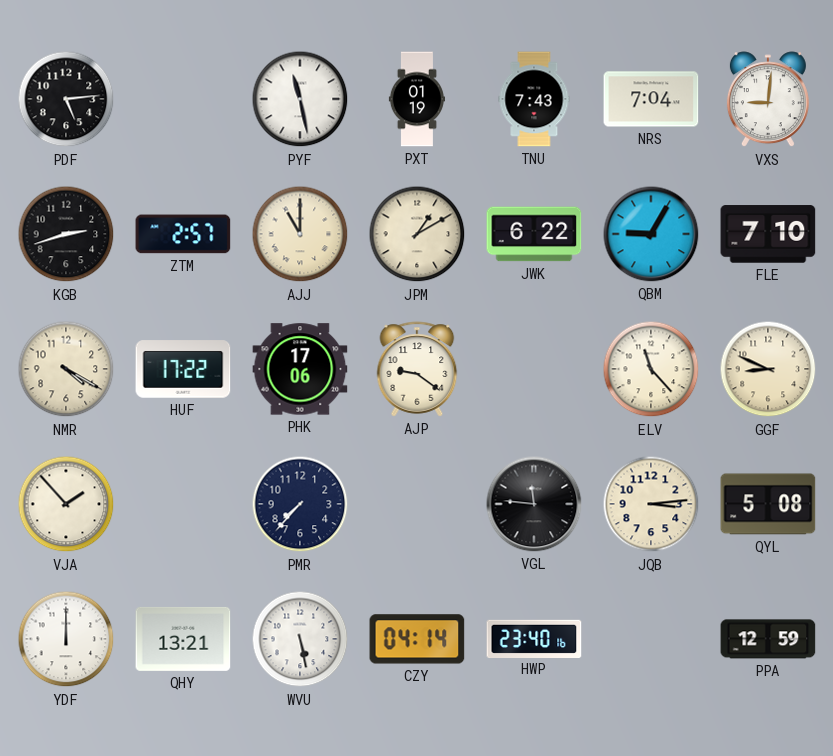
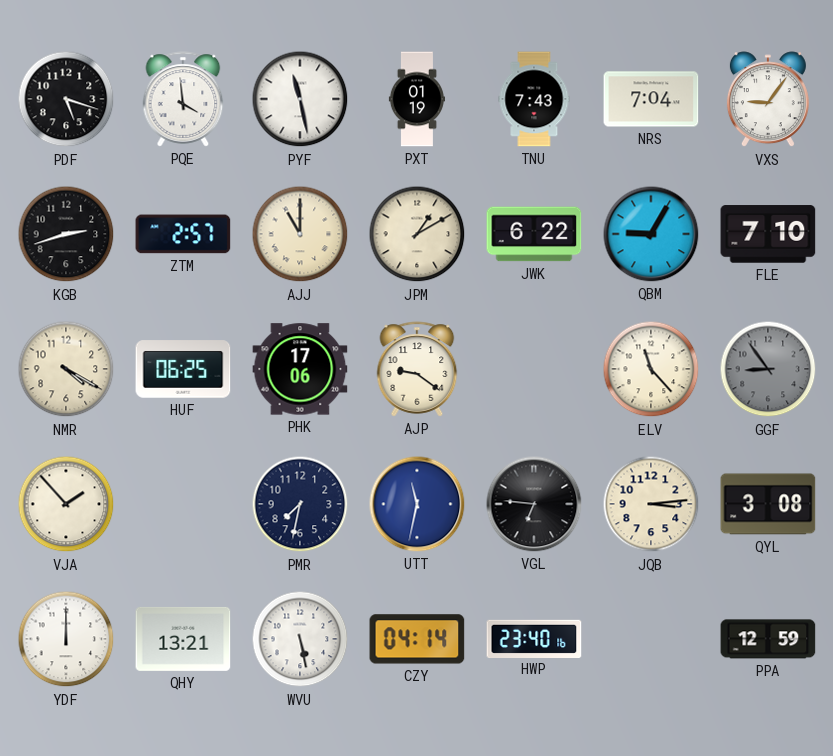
PDF: 5:14 -> 5:18 (66, 99)
PQE: none -> 3:59 (183, 99)
VXS: 9:01 -> 9:06 (768, 100)
HUF: 17:22 -> 06:25 (183, 369)
GGF: 8:49 -> 8:54 (768, 369)
GGF dial: cream -> grey (768, 369)
PMR: 7:37 -> 7:32 (300, 504)
UTT: none -> 11:32 (417, 504)
VGL: 11:46 -> 6:46 (534, 504)
QYL: 5:08 -> 3:08 (768, 504)
